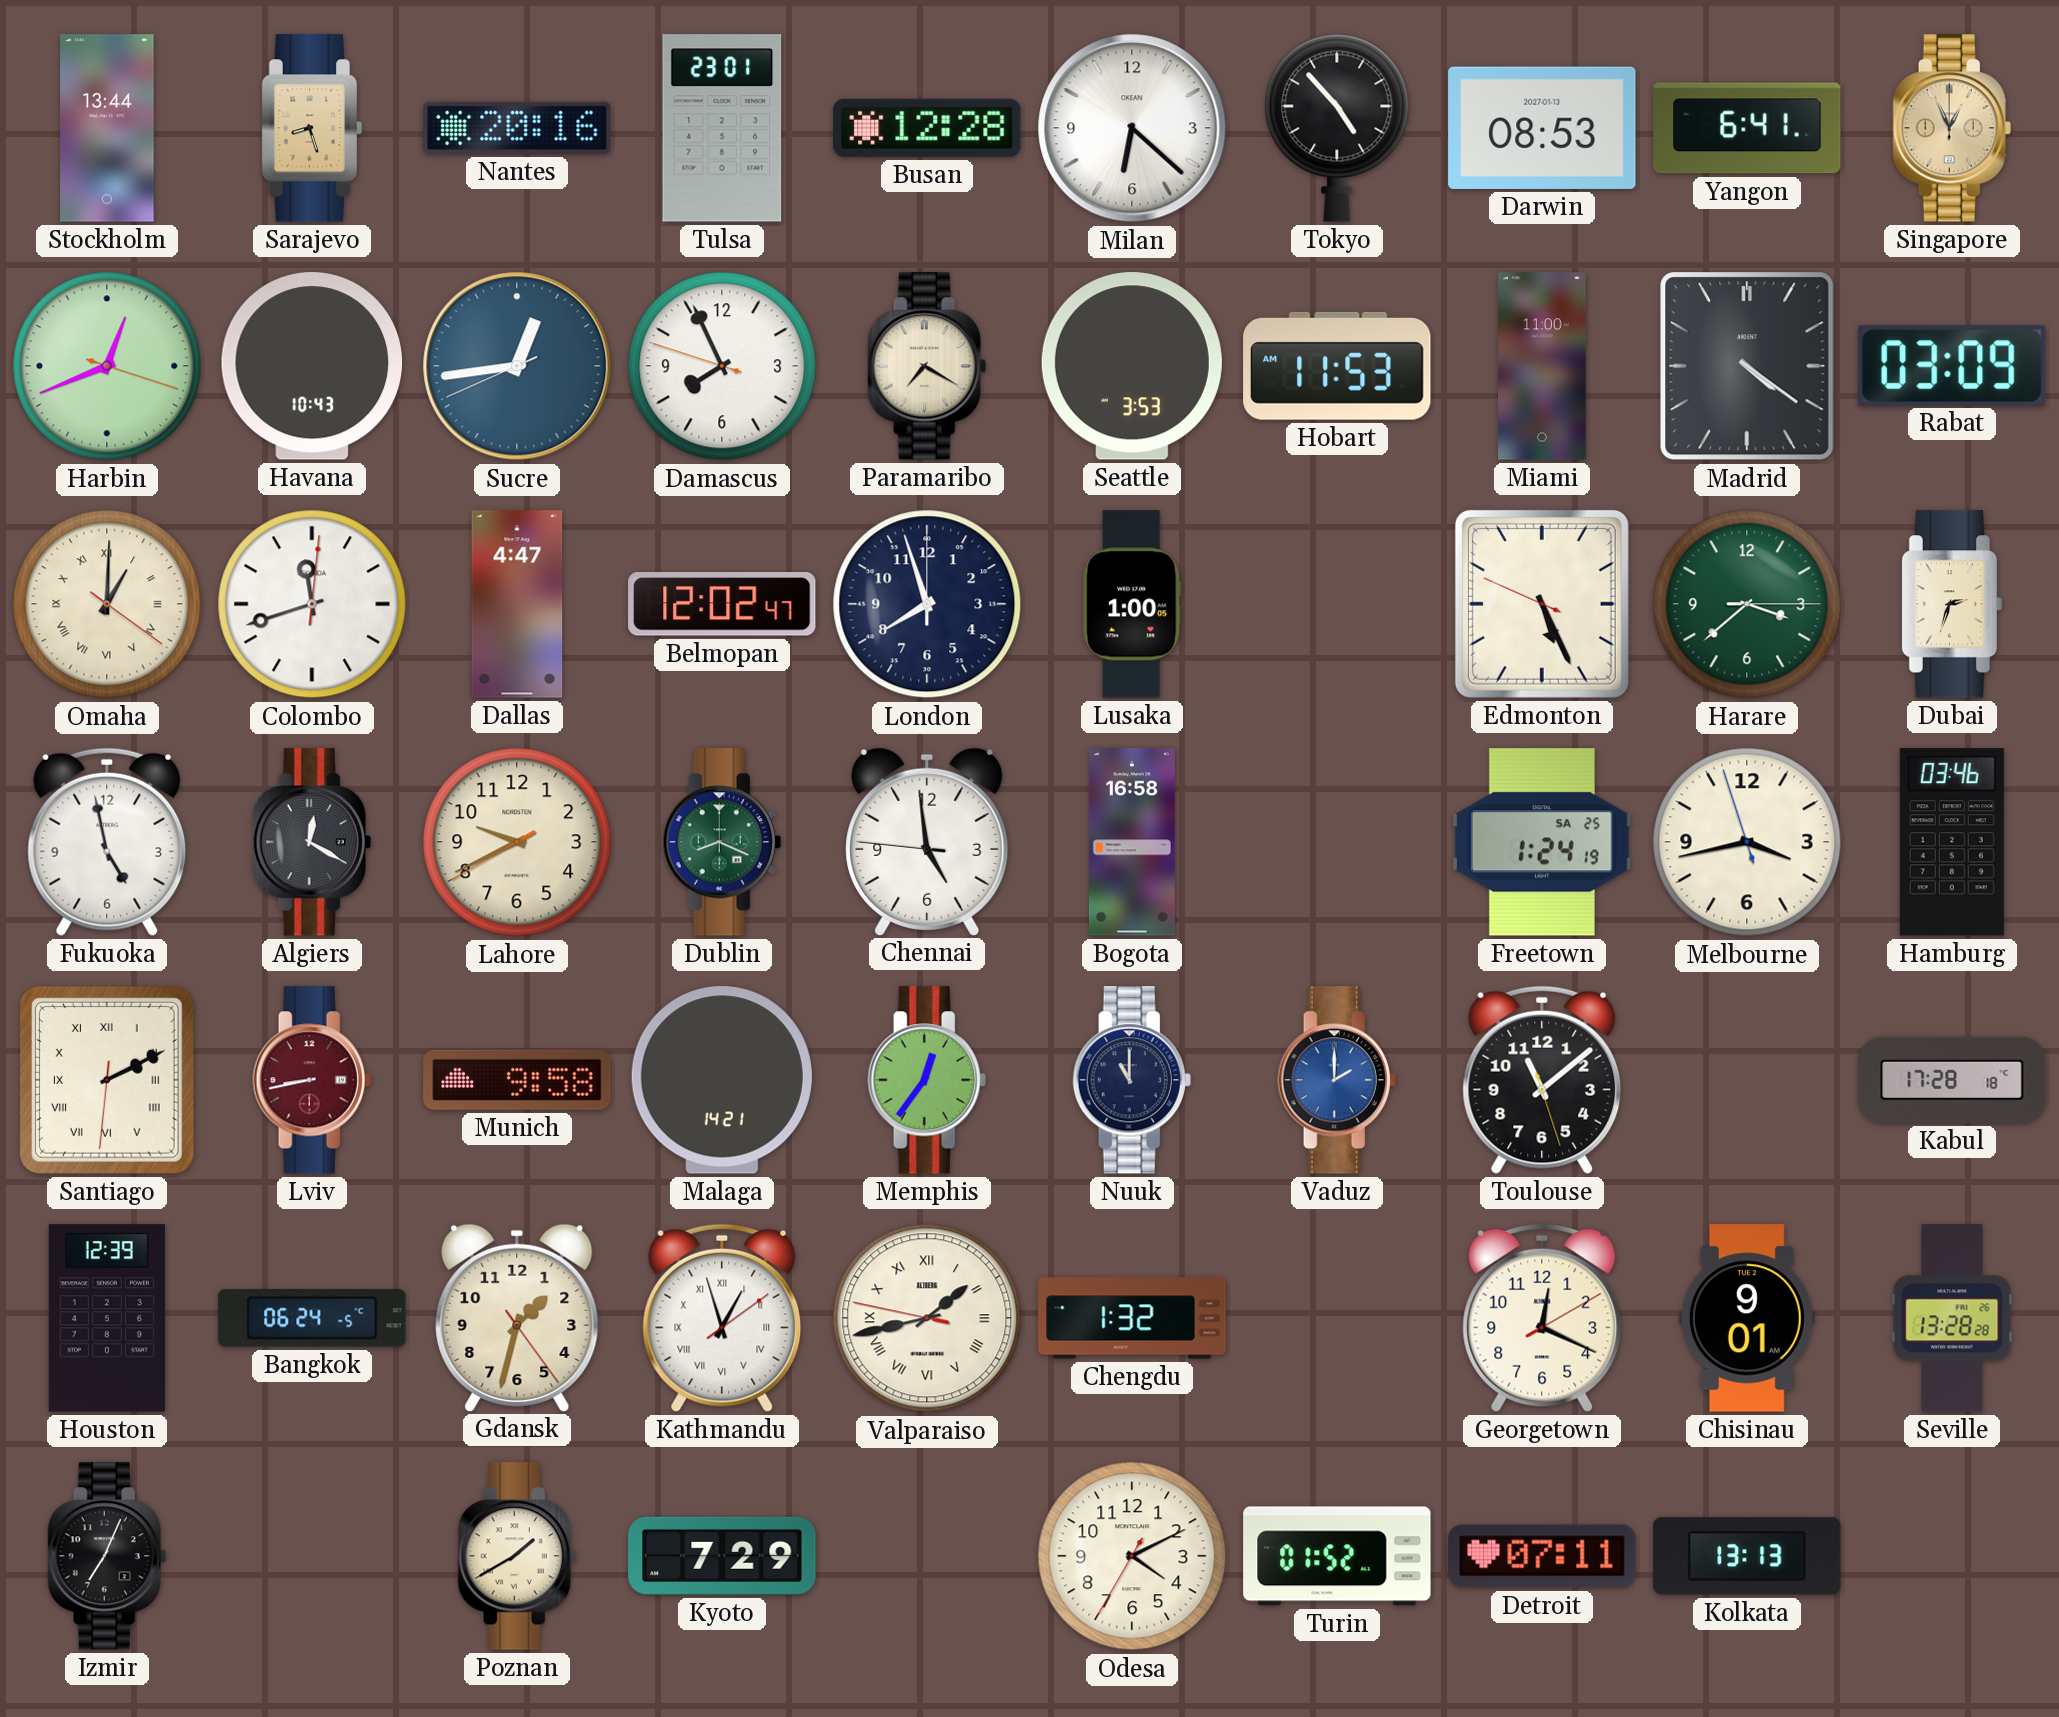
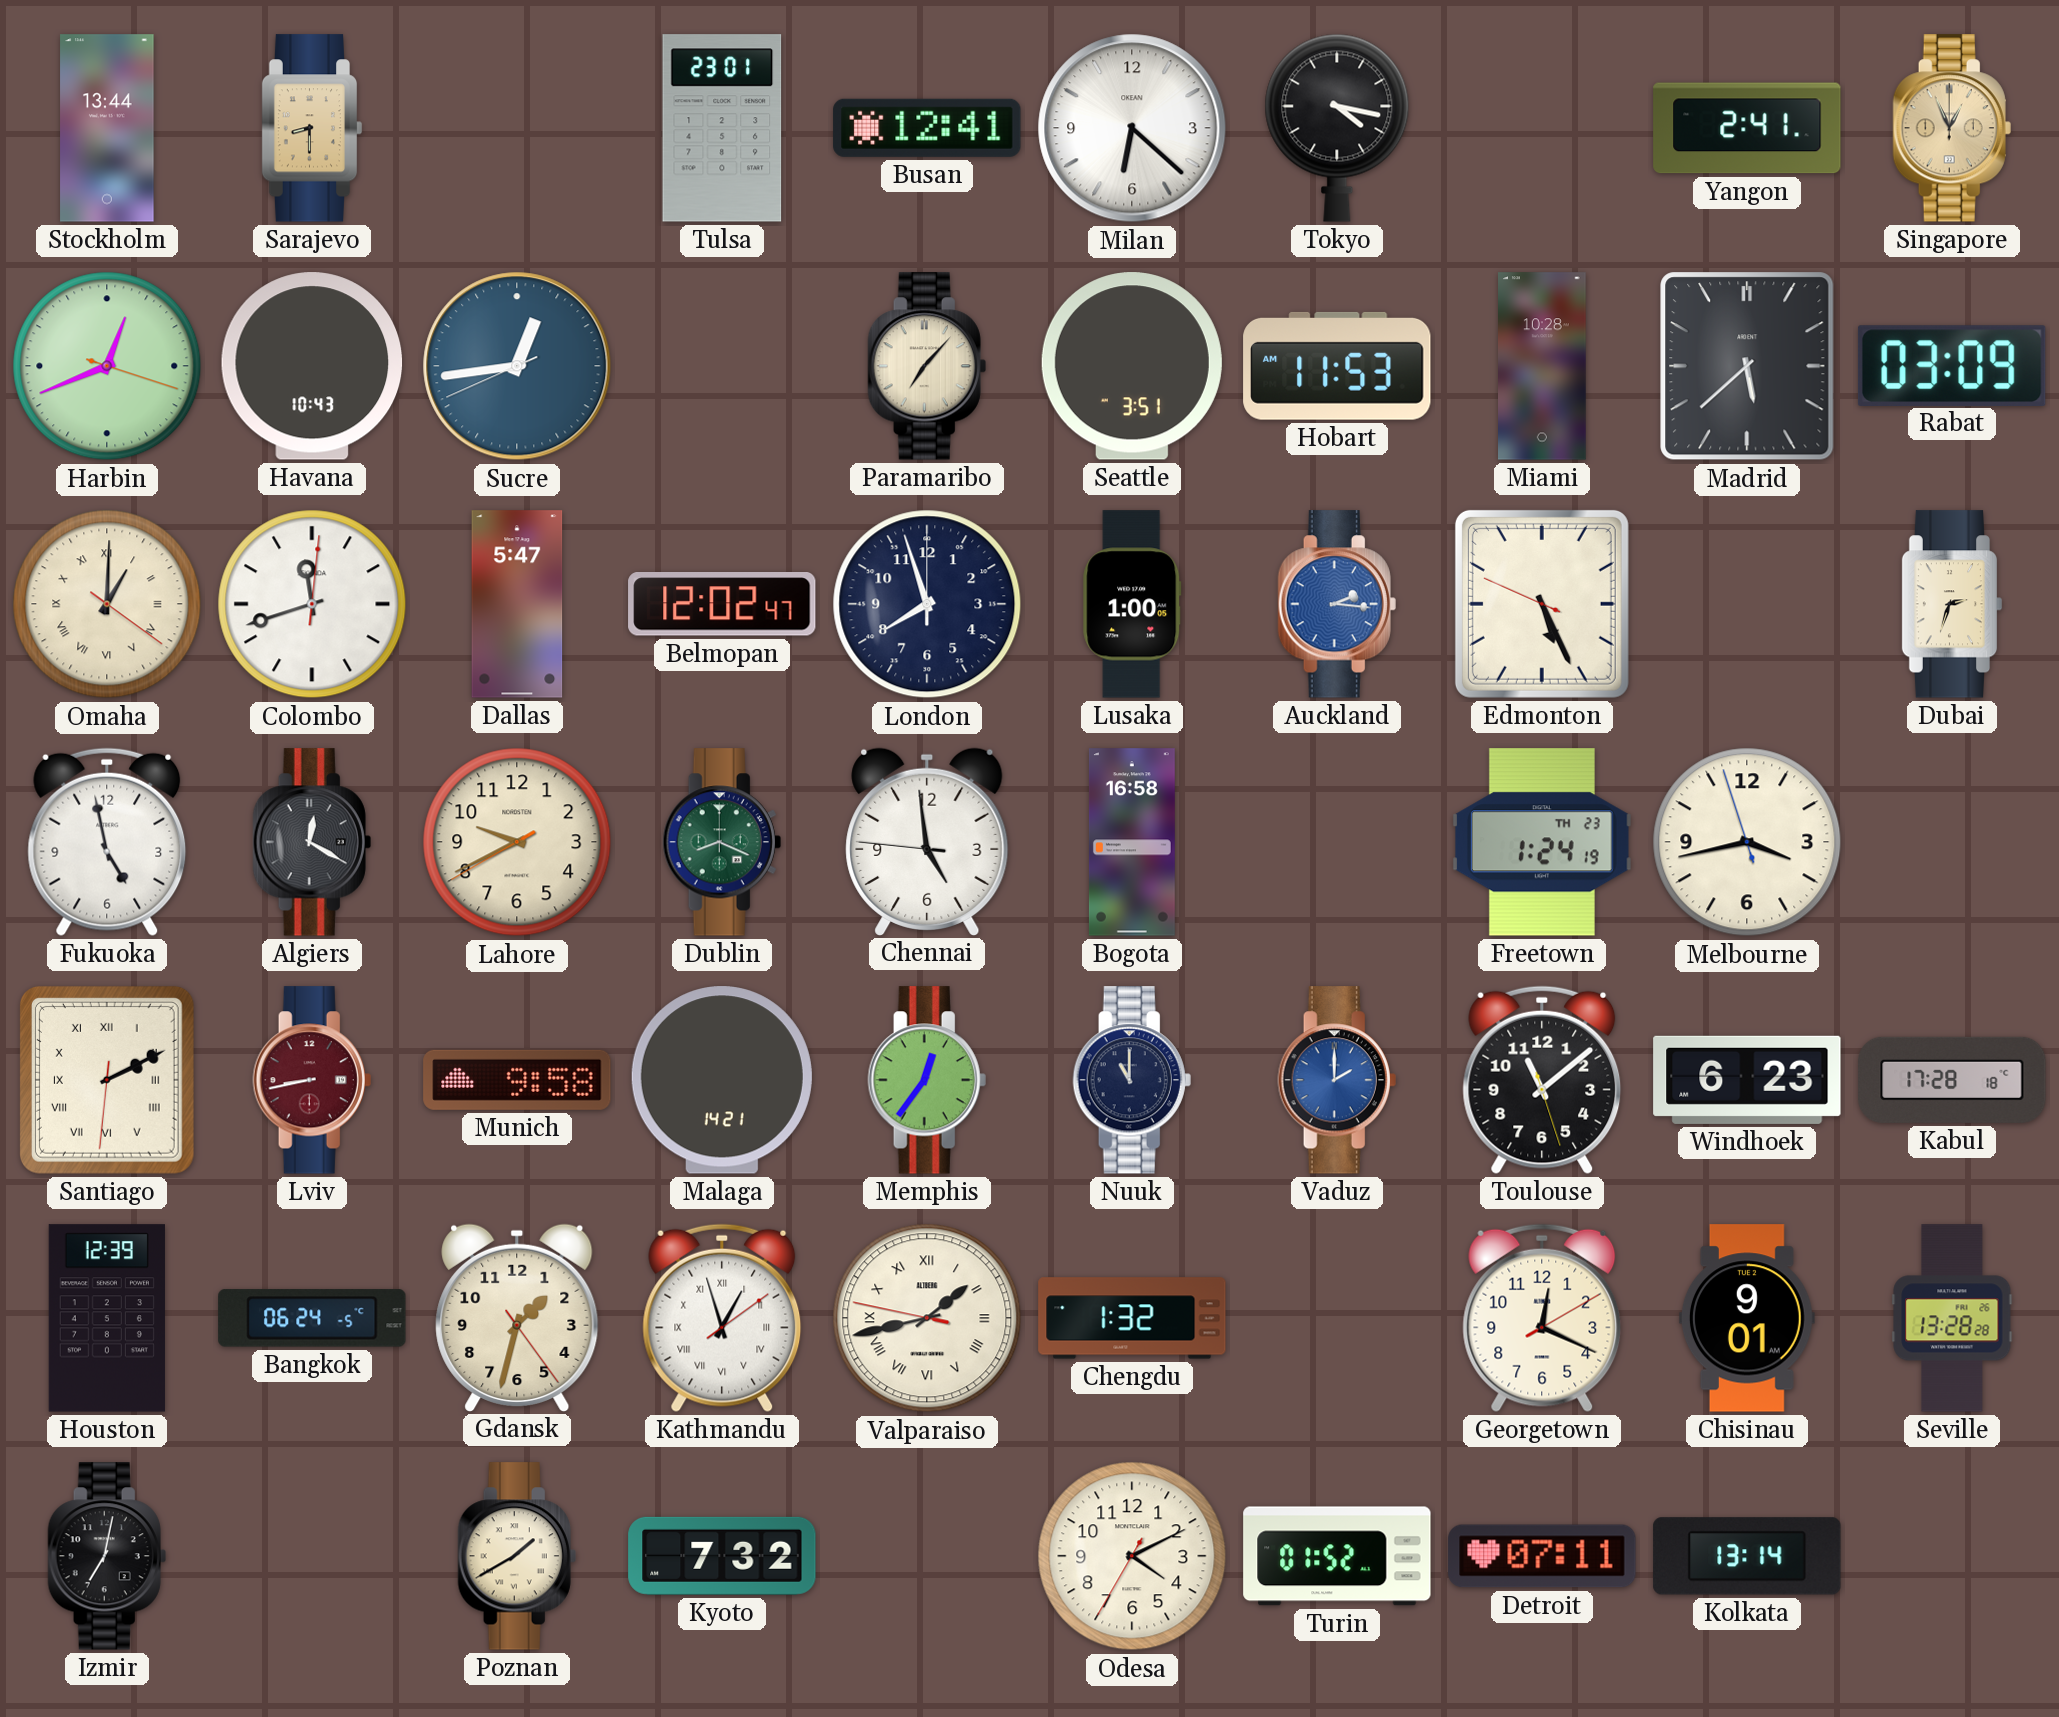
Sarajevo: 8:27 -> 8:30 (312, 128)
Nantes: 20:16 -> none (517, 128)
Busan: 12:28 -> 12:41 (927, 128)
Tokyo: 4:53 -> 4:17 (1337, 128)
Darwin: 08:53 -> none (1542, 128)
Yangon: 6:41 -> 2:41 (1747, 128)
Damascus: 7:55 -> none (722, 366)
Paramaribo: 7:20 -> 7:07 (927, 366)
Seattle: 3:53 -> 3:51 (1132, 366)
Miami: 11:00 -> 10:28 (1543, 366)
Madrid: 4:21 -> 5:38 (1747, 366)
Dallas: 4:47 -> 5:47 (517, 604)
Auckland: none -> 2:16 (1337, 604)
Harare: 3:38 -> none (1747, 604)
Freetown date: SA 25 -> TH 23 (1542, 842)
Hamburg: 03:46 -> none (1952, 842)
Windhoek: none -> 6:23 (1747, 1080)
Izmir: 7:04 -> 7:02 (107, 1556)
Kyoto: 7:29 -> 7:32 (722, 1556)
Kolkata: 13:13 -> 13:14 (1747, 1556)
